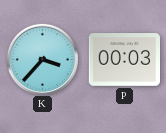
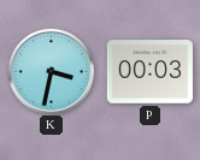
K: 3:37 -> 3:32 (51, 71)
